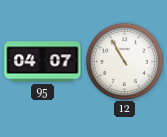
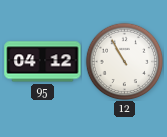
95: 04:07 -> 04:12 (43, 62)
